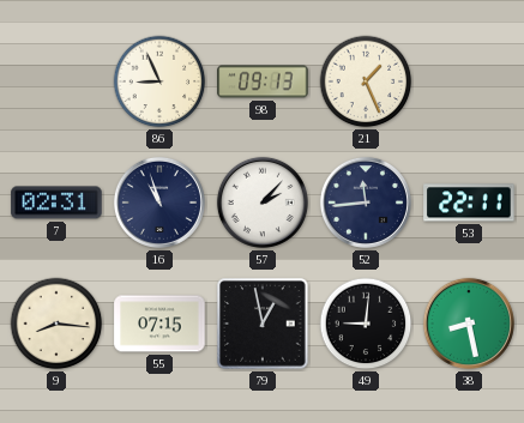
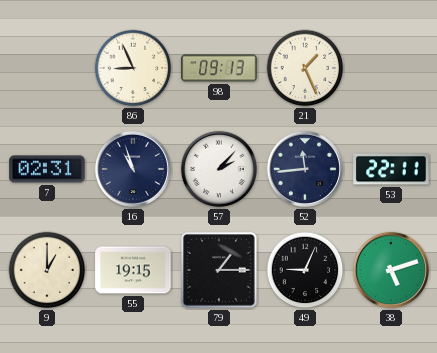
9: 8:16 -> 1:00 (47, 270)
55: 07:15 -> 19:15 (133, 270)
79: 12:58 -> 1:15 (219, 270)
49: 9:01 -> 9:04 (305, 270)
38: 8:28 -> 5:12 (391, 270)
